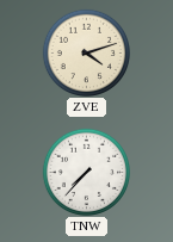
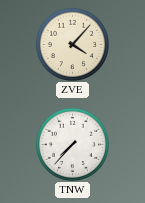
ZVE: 4:12 -> 4:07 (72, 44)
